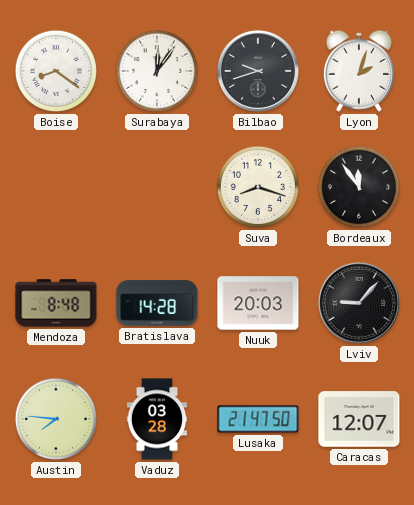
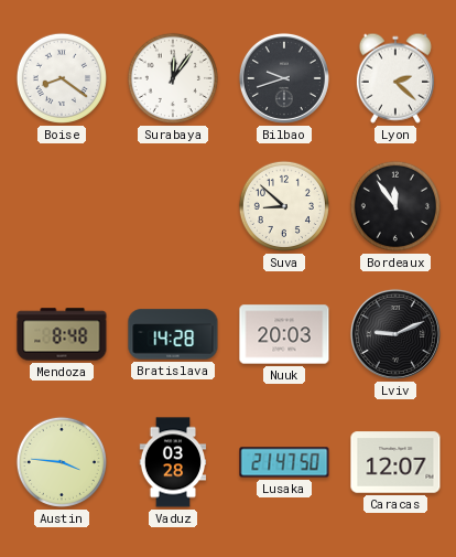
Lyon: 2:03 -> 2:22 (395, 78)
Suva: 8:18 -> 8:52 (284, 206)
Lviv: 9:07 -> 9:11 (395, 334)
Austin: 7:46 -> 3:46 (62, 462)
